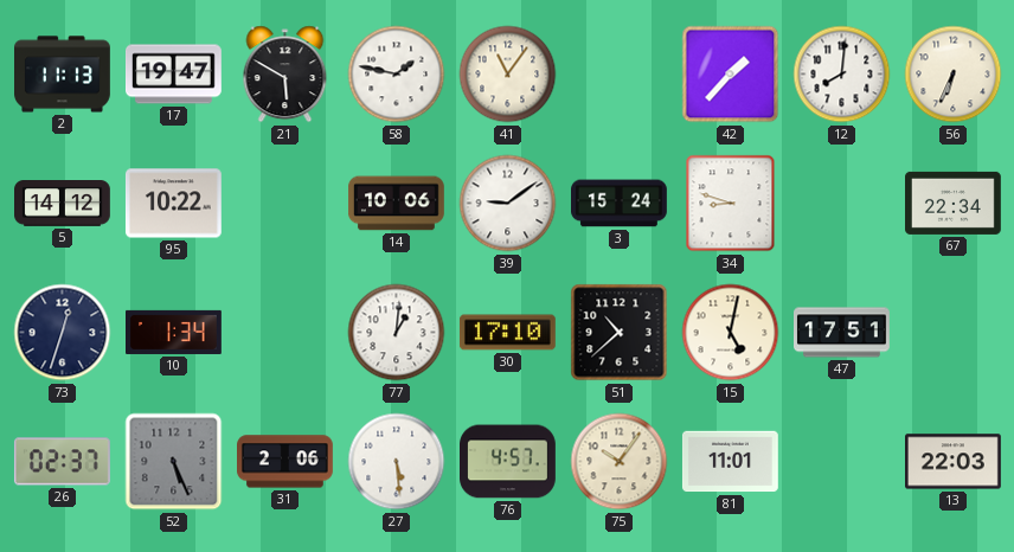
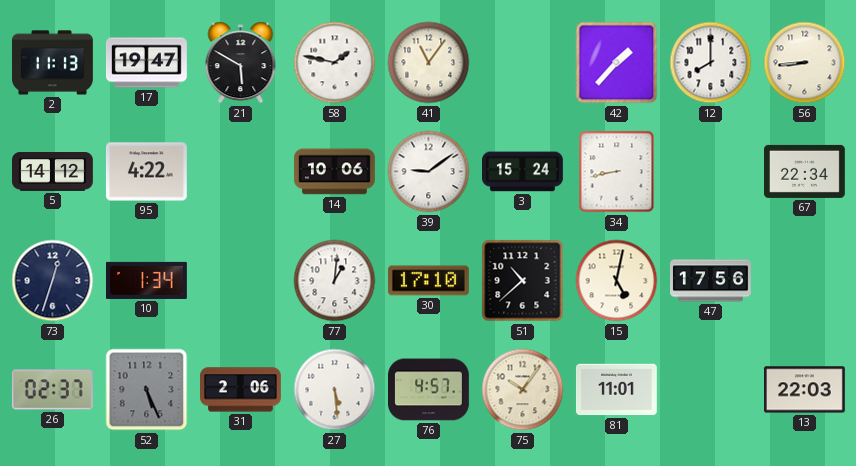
12: 8:01 -> 8:00 (711, 63)
56: 6:34 -> 8:44 (805, 63)
95: 10:22 -> 4:22 (146, 172)
34: 8:48 -> 8:43 (617, 172)
47: 17:51 -> 17:56 (711, 281)
